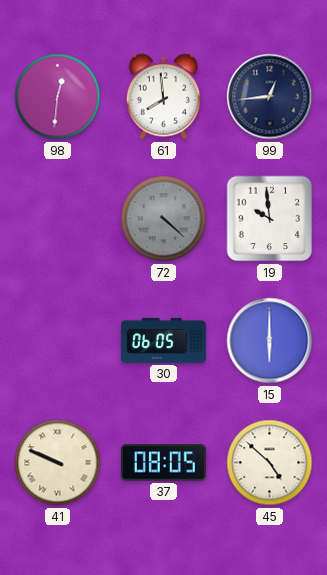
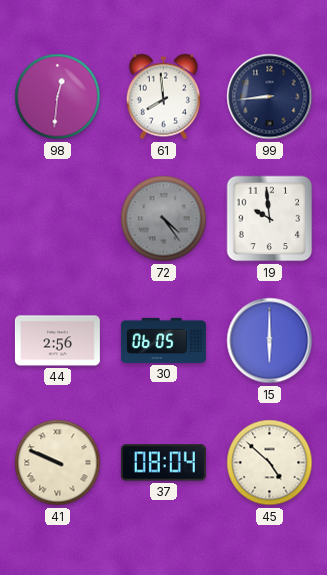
99: 12:44 -> 8:44 (270, 97)
72: 4:22 -> 4:24 (164, 219)
44: none -> 2:56 (57, 341)
37: 08:05 -> 08:04 (163, 463)
